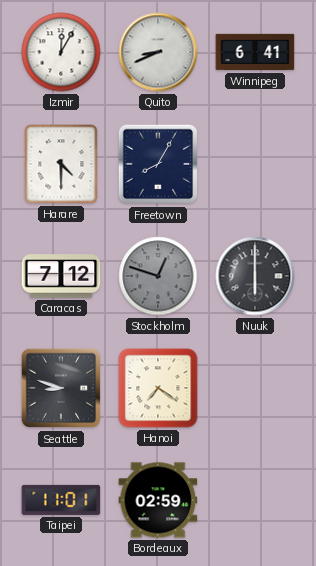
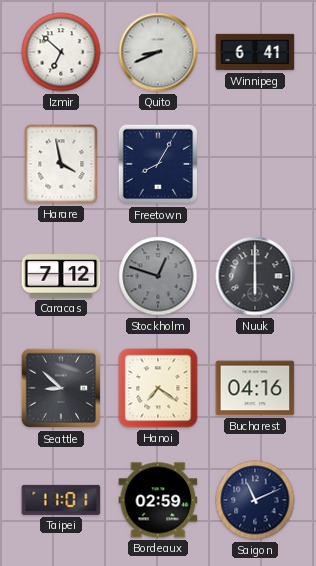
Izmir: 12:05 -> 6:52 (61, 52)
Harare: 4:30 -> 3:58 (61, 164)
Seattle: 8:48 -> 8:52 (61, 388)
Bucharest: none -> 04:16 (255, 388)
Saigon: none -> 11:11 (255, 500)
